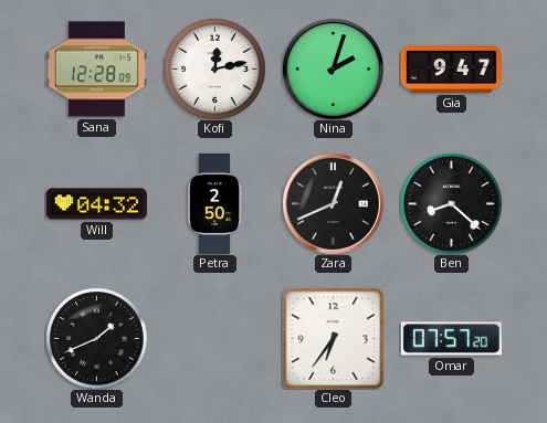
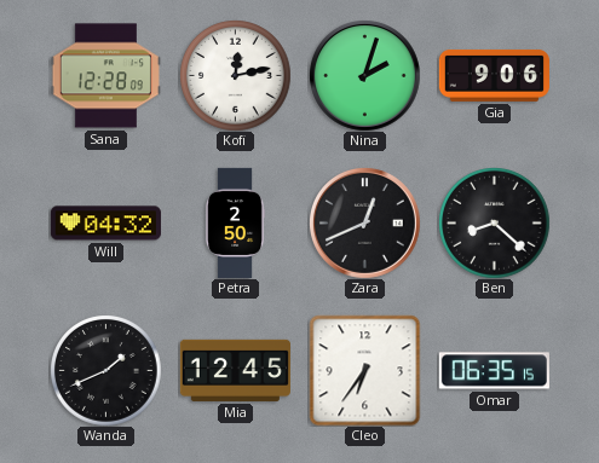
Gia: 9:47 -> 9:06 (494, 75)
Mia: none -> 12:45 (235, 370)
Omar: 07:57 -> 06:35 (494, 371)
